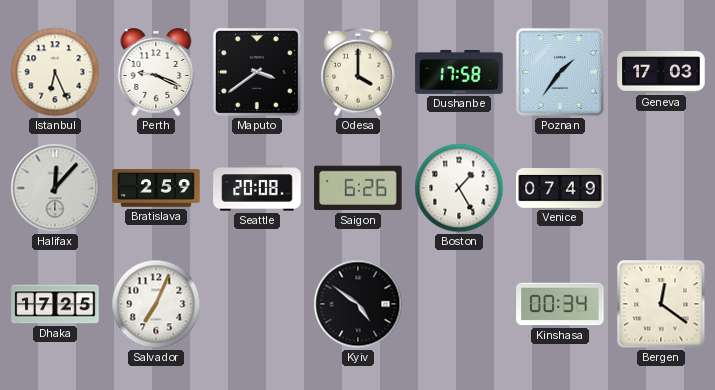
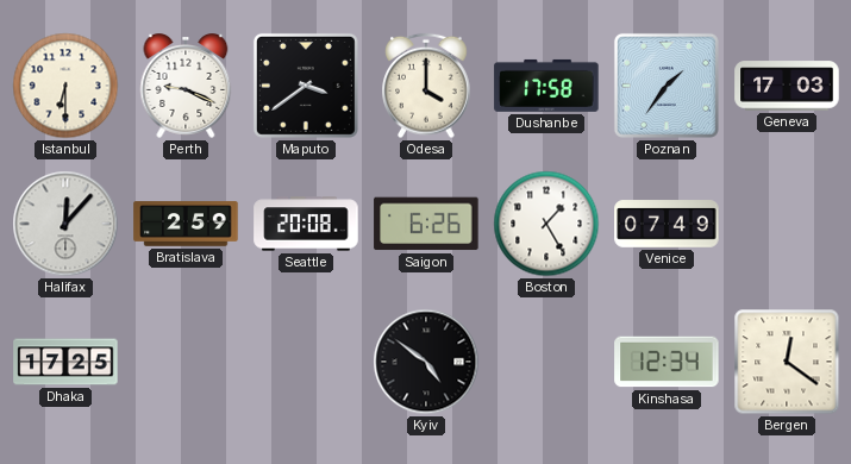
Istanbul: 6:26 -> 6:30 (65, 86)
Salvador: 7:04 -> none (156, 304)
Kinshasa: 00:34 -> 12:34 (667, 362)
